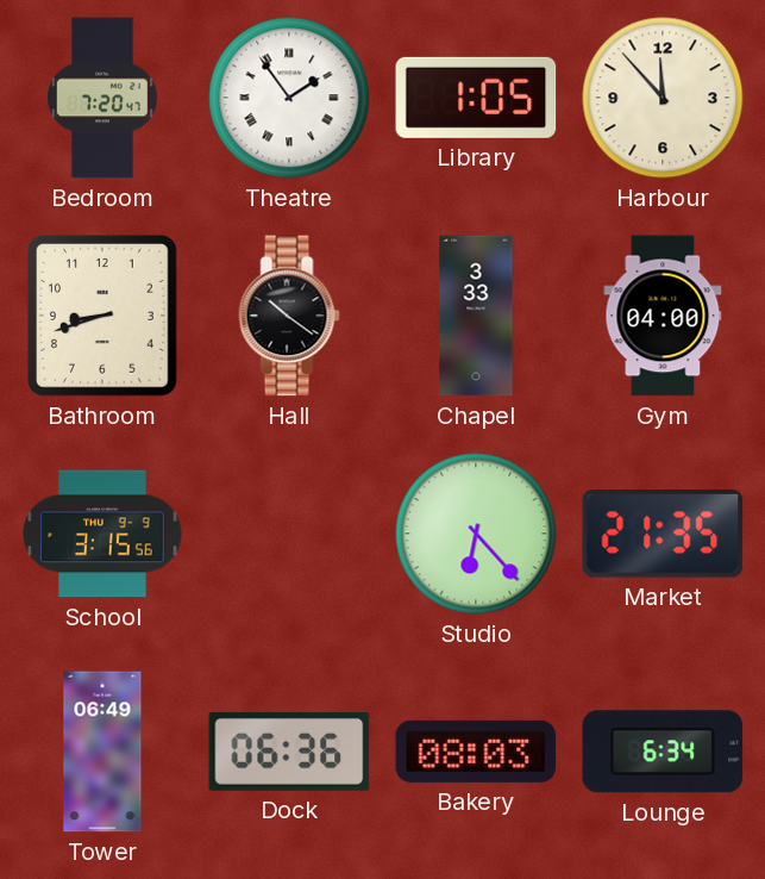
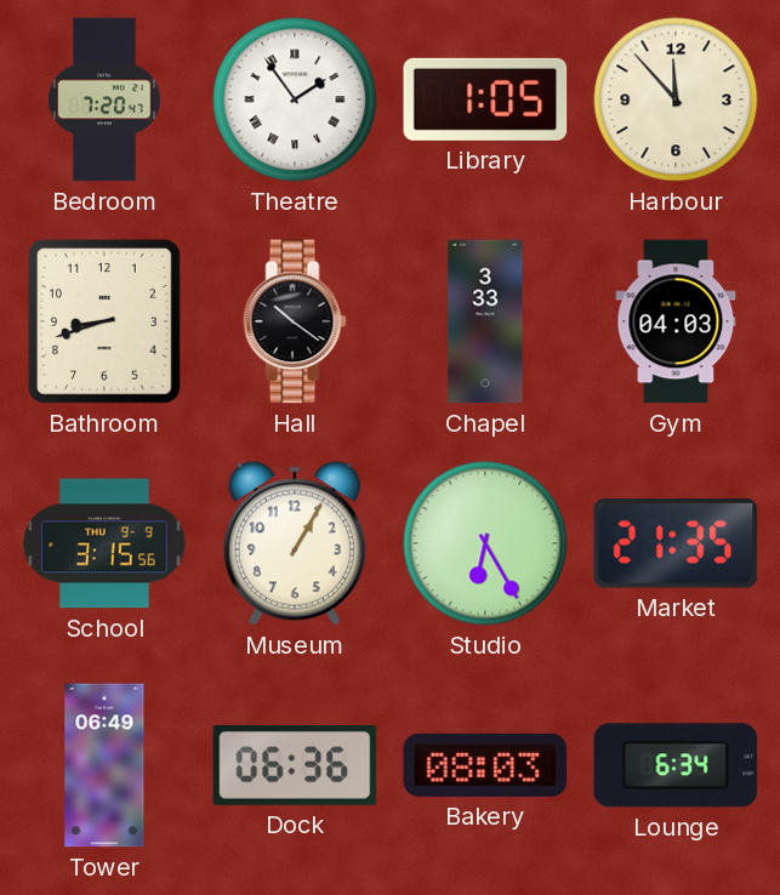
Gym: 04:00 -> 04:03 (676, 321)
Museum: none -> 1:05 (295, 543)
Studio: 6:23 -> 6:25 (485, 543)
